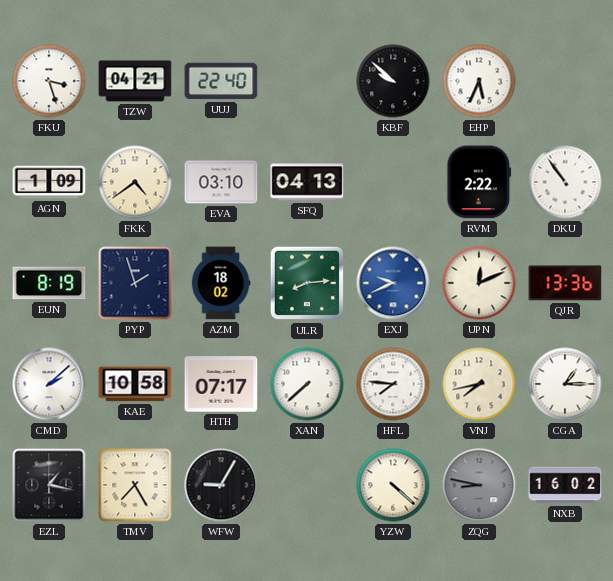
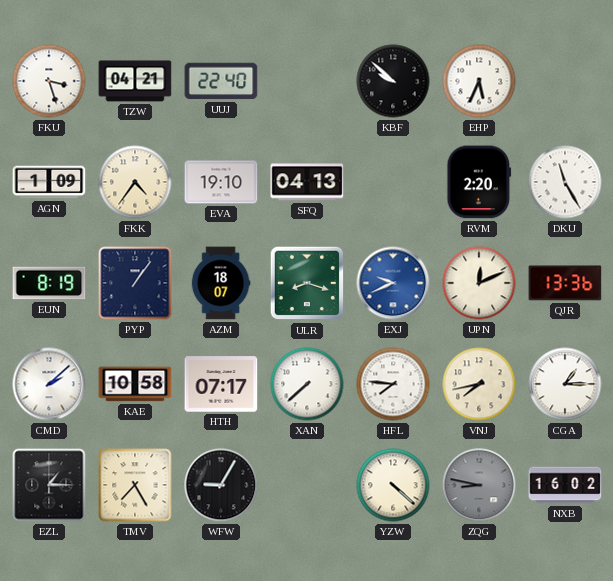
FKK: 4:39 -> 4:36 (135, 182)
EVA: 03:10 -> 19:10 (221, 182)
RVM: 2:22 -> 2:20 (479, 182)
DKU: 10:54 -> 11:25 (565, 182)
PYP: 1:57 -> 1:06 (135, 283)
AZM: 18:02 -> 18:07 (221, 283)
ULR: 8:14 -> 8:18 (307, 283)
EZL: 1:17 -> 1:15 (49, 485)
